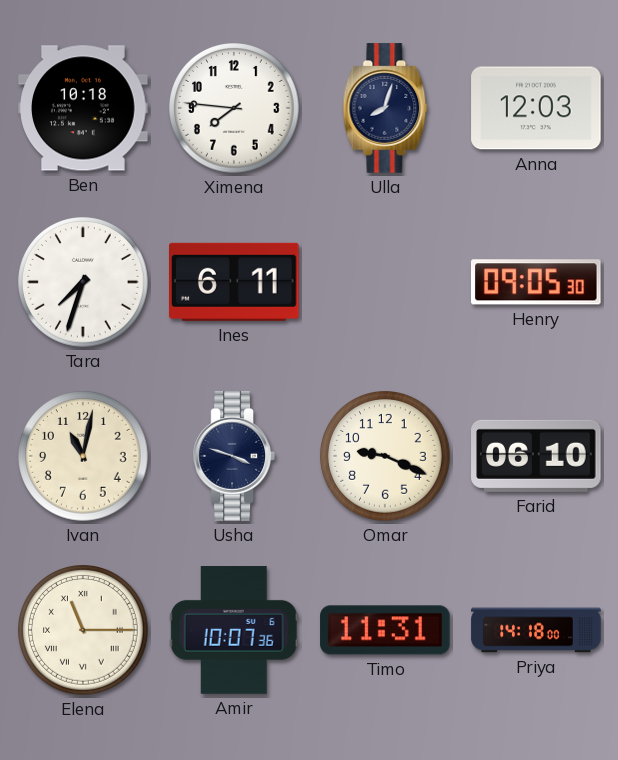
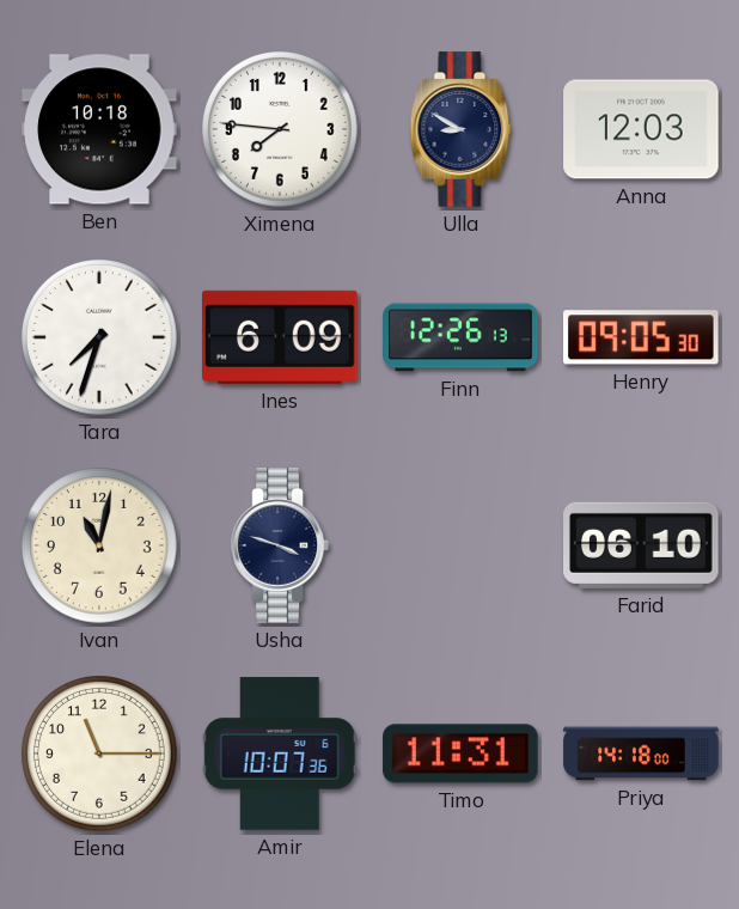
Ulla: 8:03 -> 8:50 (460, 129)
Ines: 6:11 -> 6:09 (281, 337)
Finn: none -> 12:26 (460, 337)
Omar: 9:19 -> none (386, 457)
Elena numerals: Roman -> Arabic (100, 755)
